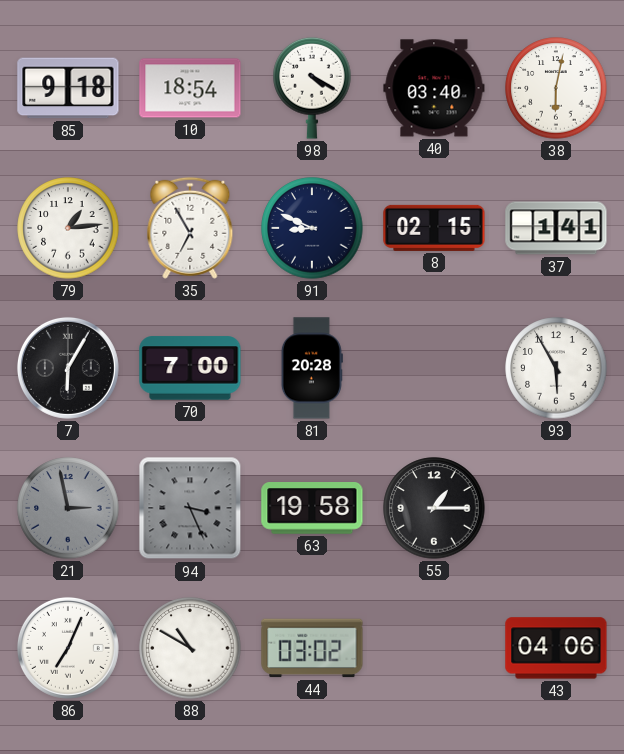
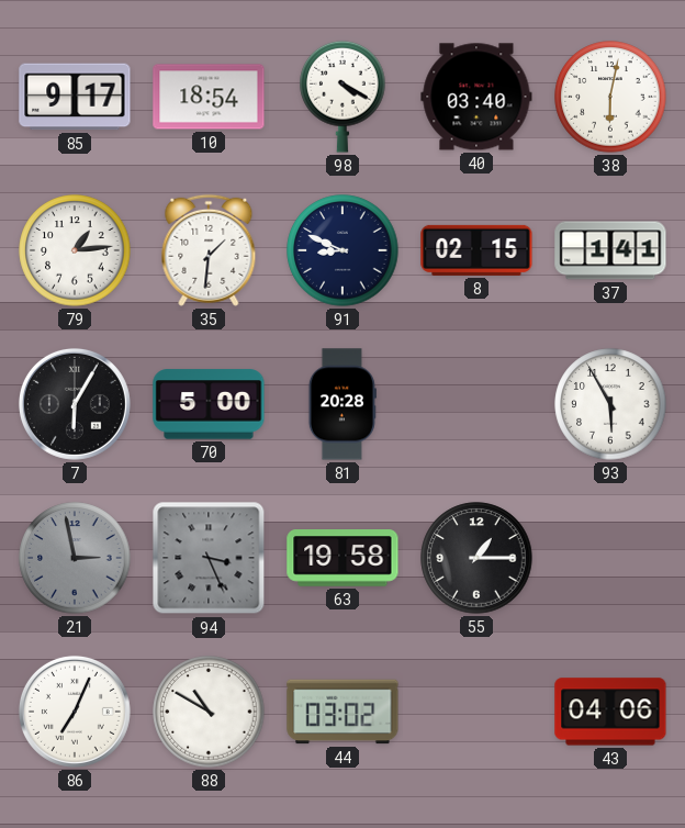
85: 9:18 -> 9:17 (75, 97)
35: 6:55 -> 1:31 (209, 250)
70: 7:00 -> 5:00 (209, 404)
